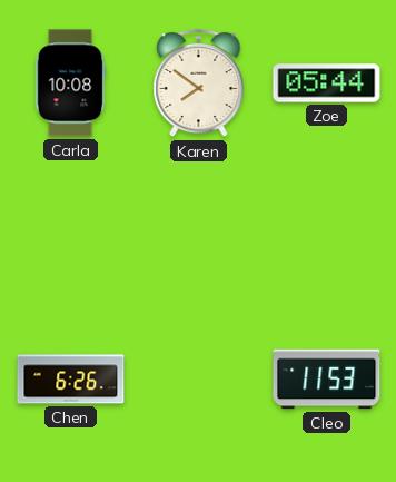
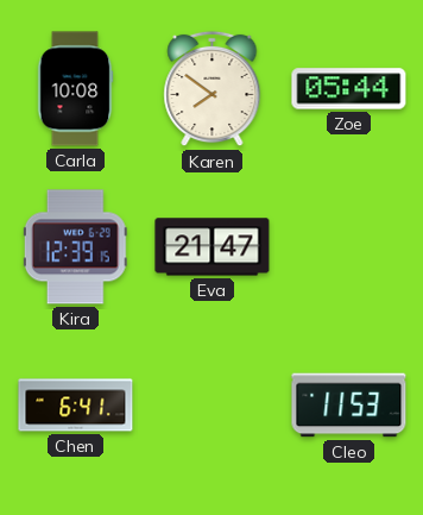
Kira: none -> 12:39 (75, 247)
Eva: none -> 21:47 (213, 247)
Chen: 6:26 -> 6:41 (76, 406)
